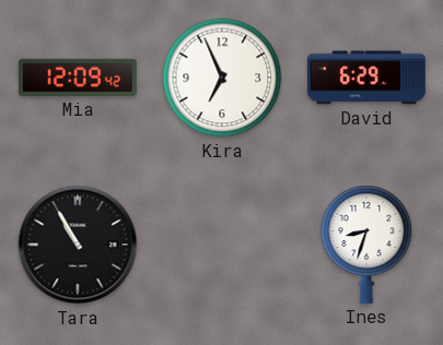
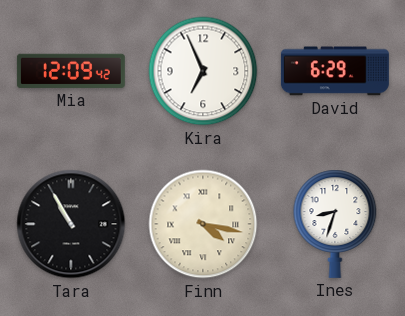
Finn: none -> 4:17 (203, 224)
